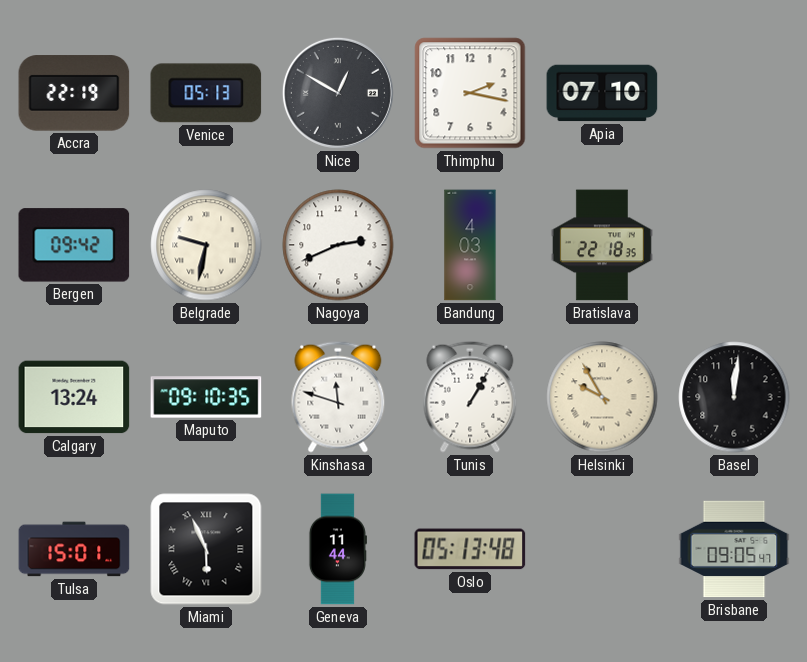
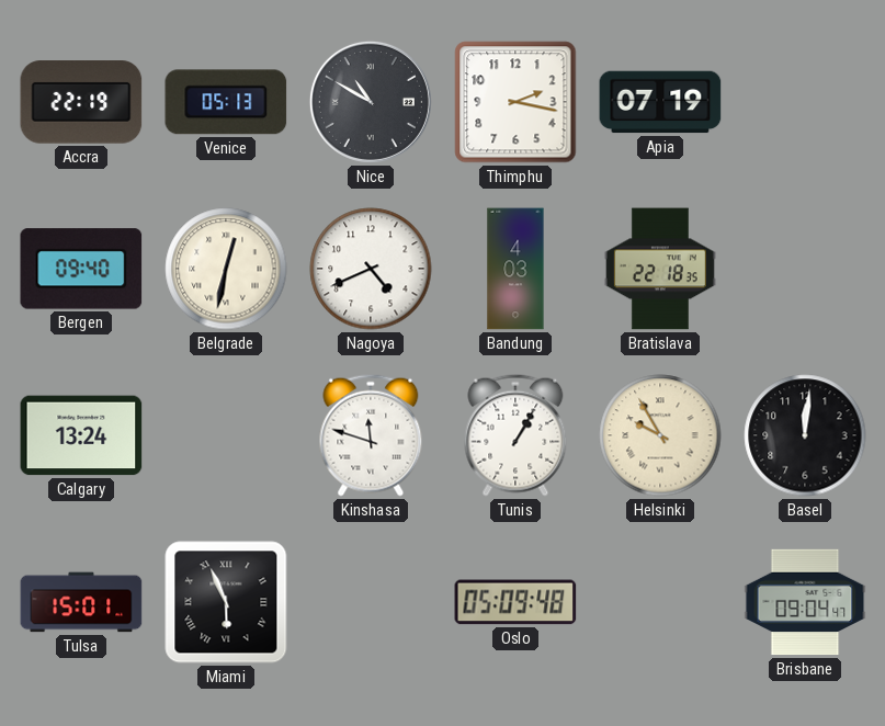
Nice: 12:50 -> 10:50 (371, 102)
Apia: 07:10 -> 07:19 (660, 102)
Bergen: 09:42 -> 09:40 (81, 269)
Belgrade: 9:32 -> 12:32 (226, 269)
Nagoya: 2:41 -> 4:41 (371, 269)
Maputo: 09:10 -> none (206, 397)
Geneva: 11:44 -> none (337, 549)
Oslo: 05:13 -> 05:09 (515, 602)
Brisbane: 09:05 -> 09:04 (805, 602)
